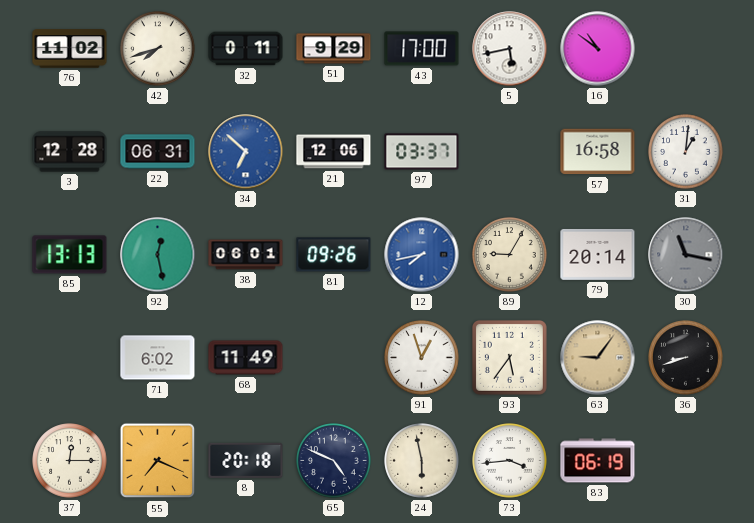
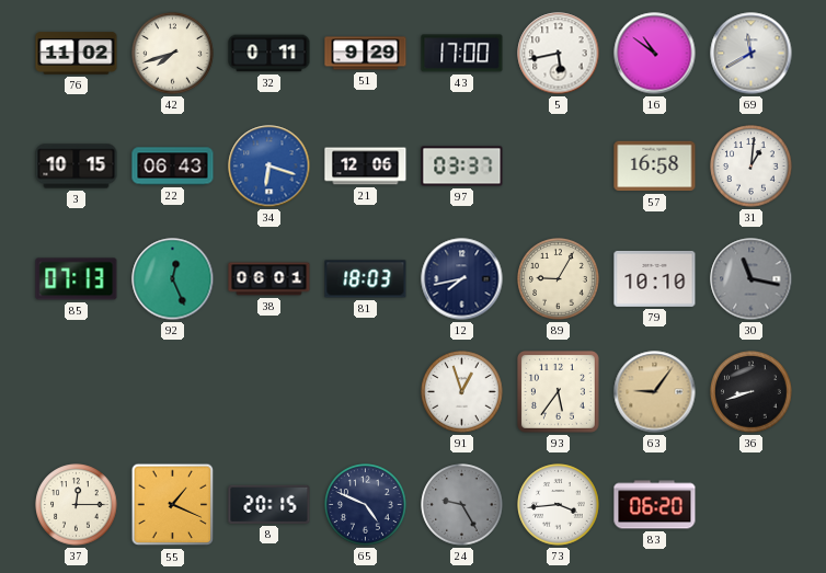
69: none -> 11:40 (752, 54)
3: 12:28 -> 10:15 (77, 167)
22: 06:31 -> 06:43 (173, 167)
34: 6:52 -> 6:18 (269, 167)
85: 13:13 -> 07:13 (77, 279)
92: 12:28 -> 12:26 (173, 279)
81: 09:26 -> 18:03 (366, 279)
12 dial: blue -> navy (462, 279)
79: 20:14 -> 10:10 (655, 278)
71: 6:02 -> none (158, 358)
68: 11:49 -> none (246, 358)
55: 7:19 -> 1:19 (173, 505)
8: 20:18 -> 20:15 (269, 504)
24: 5:58 -> 9:25 (462, 505)
24 dial: cream -> grey (462, 505)
83: 06:19 -> 06:20 (655, 505)
